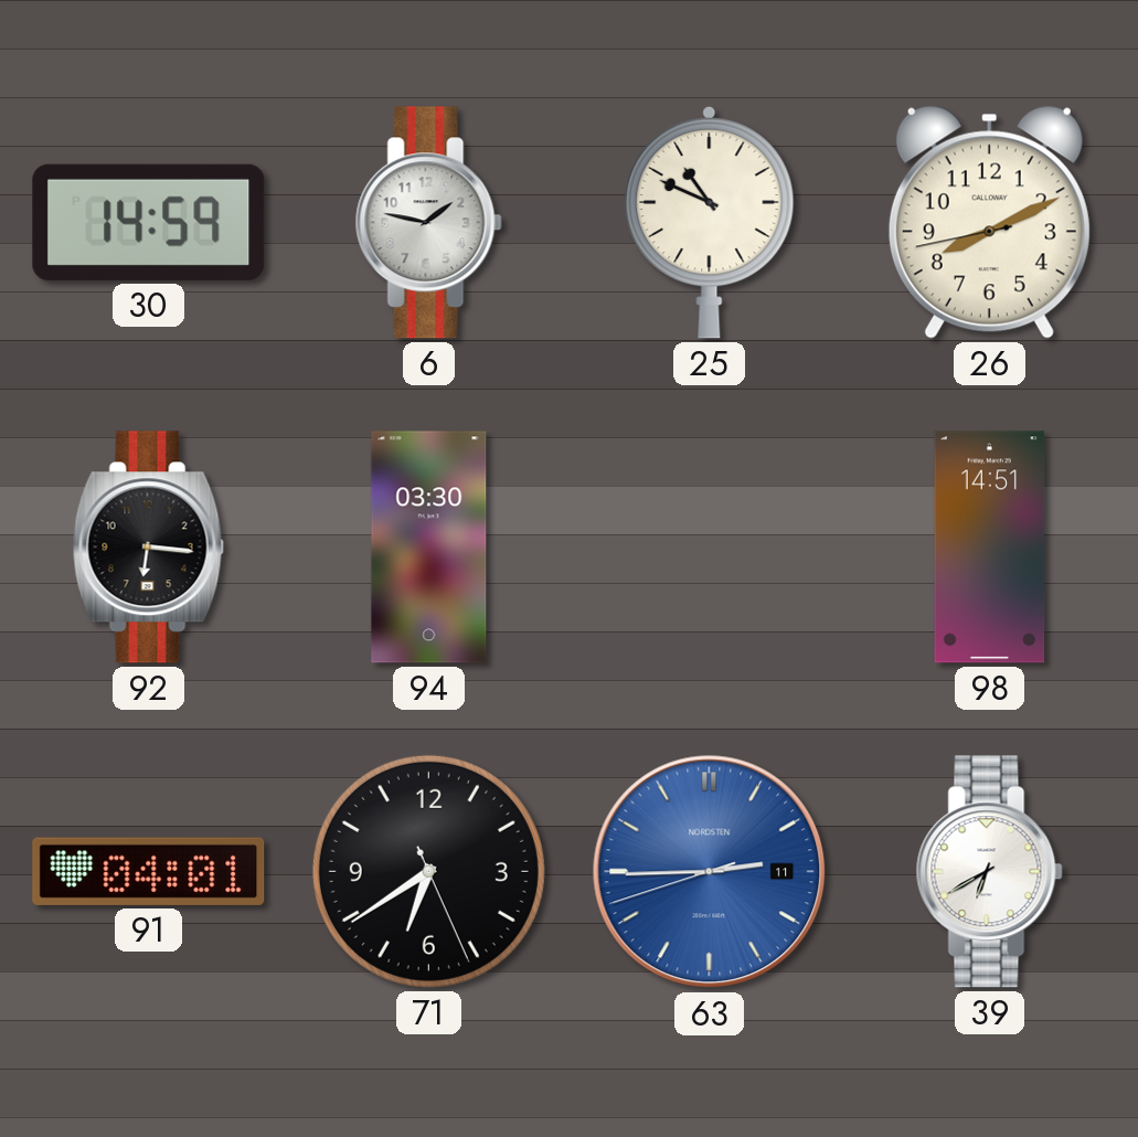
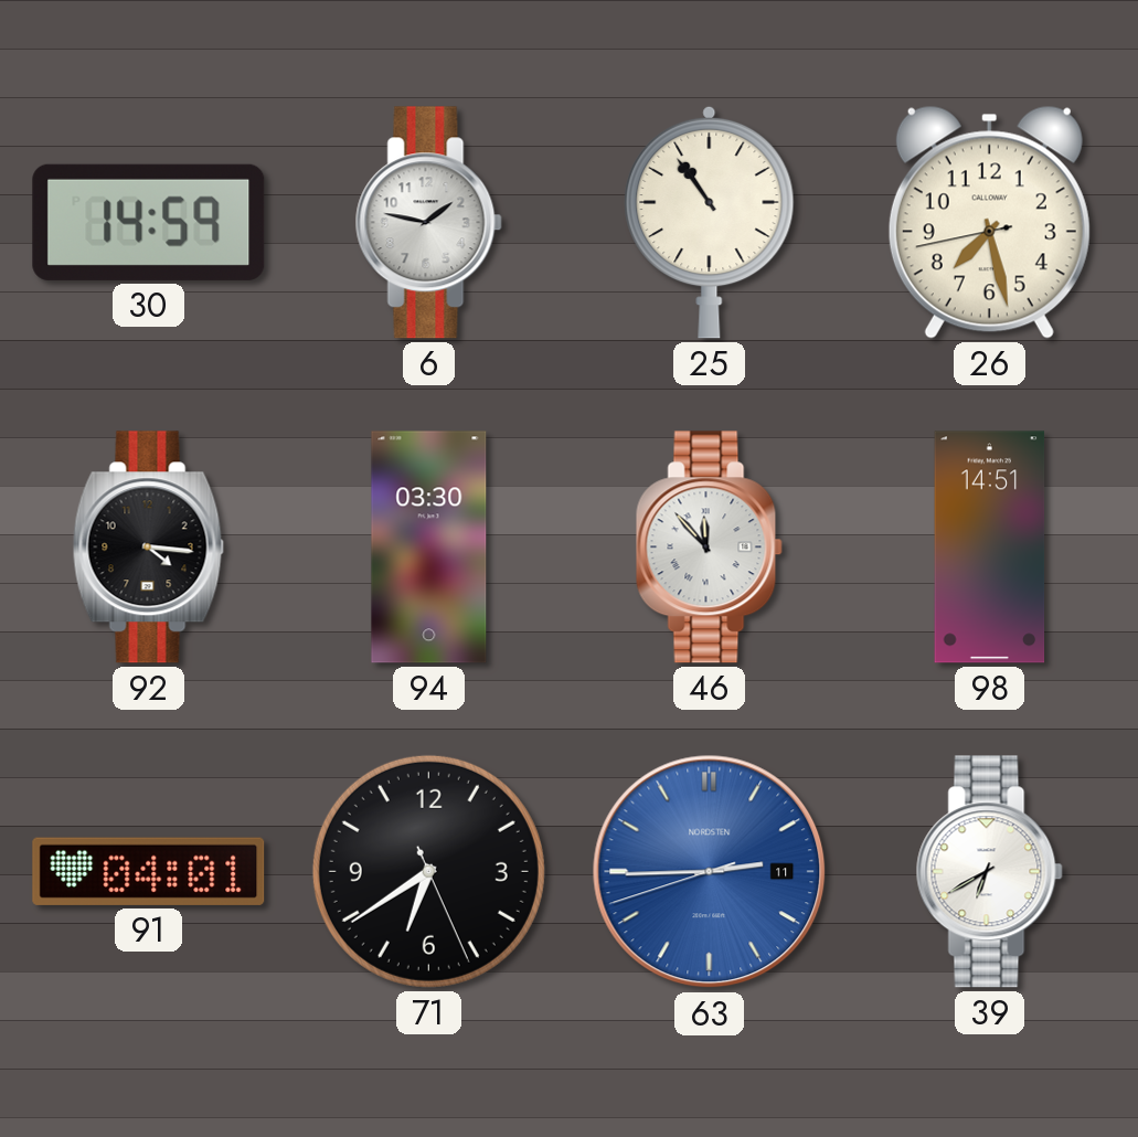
25: 10:49 -> 10:54 (710, 222)
26: 8:10 -> 7:27 (989, 222)
92: 6:16 -> 4:16 (148, 548)
46: none -> 11:53 (709, 548)
